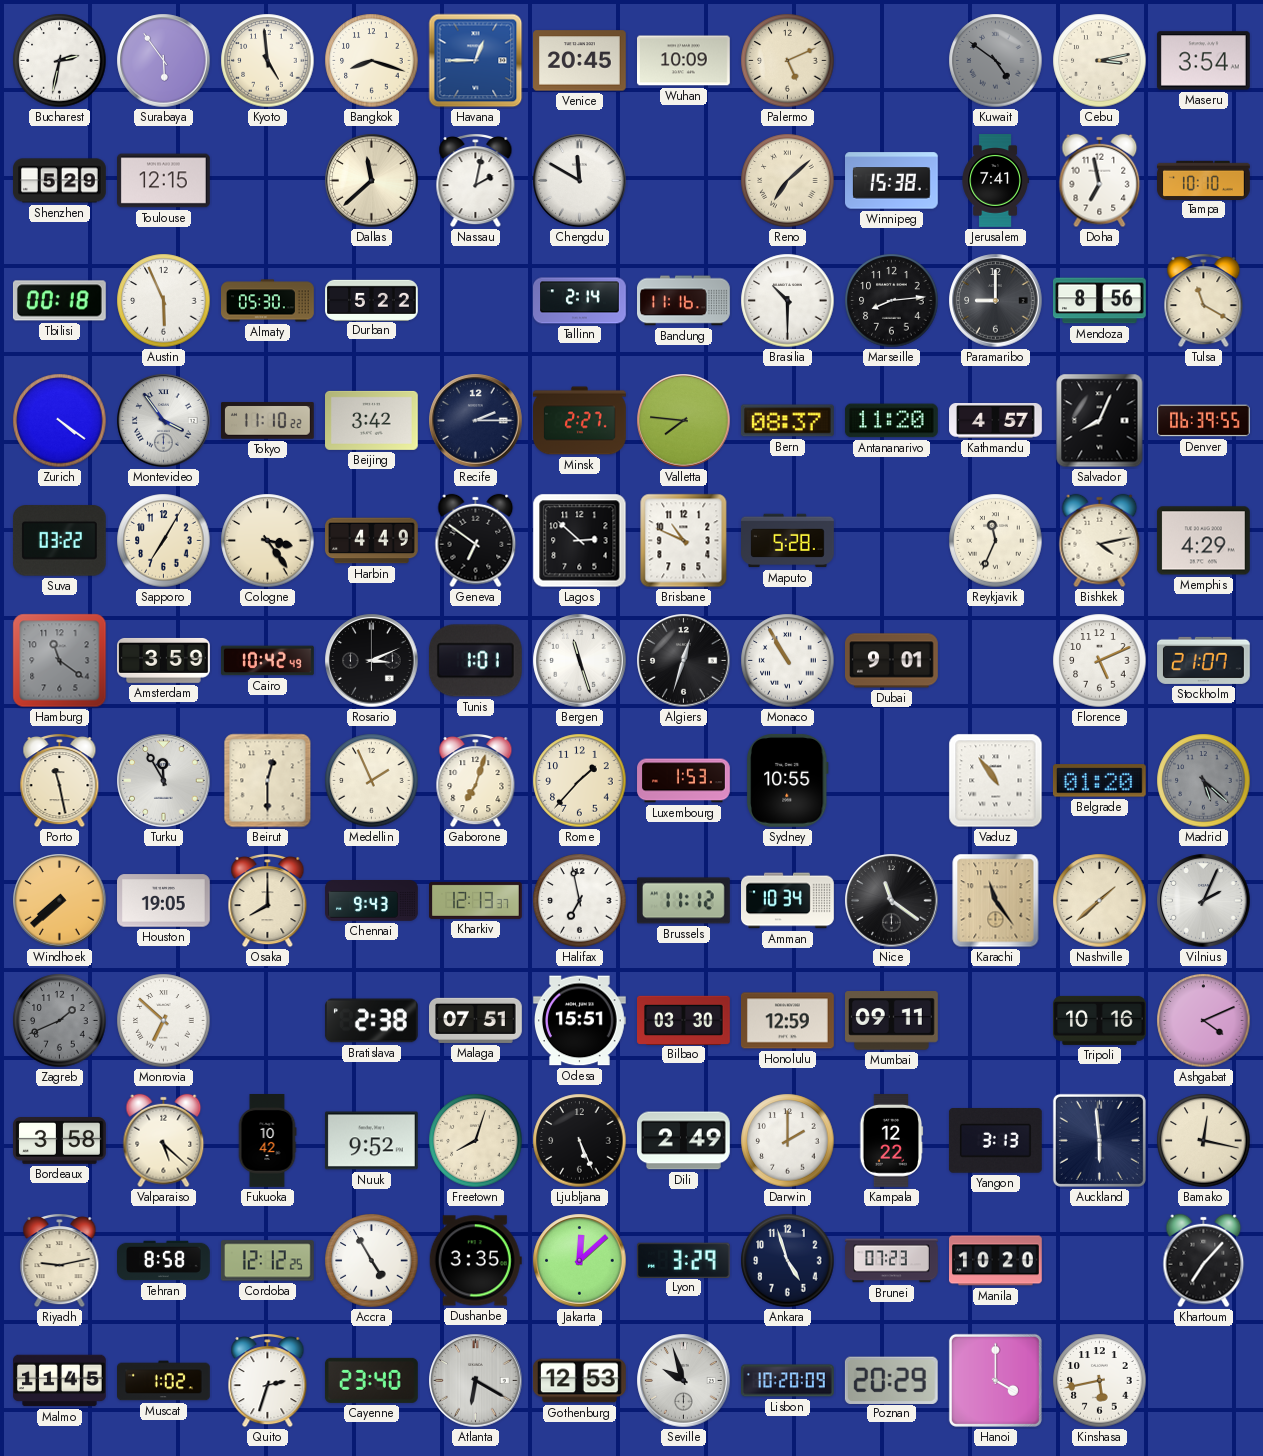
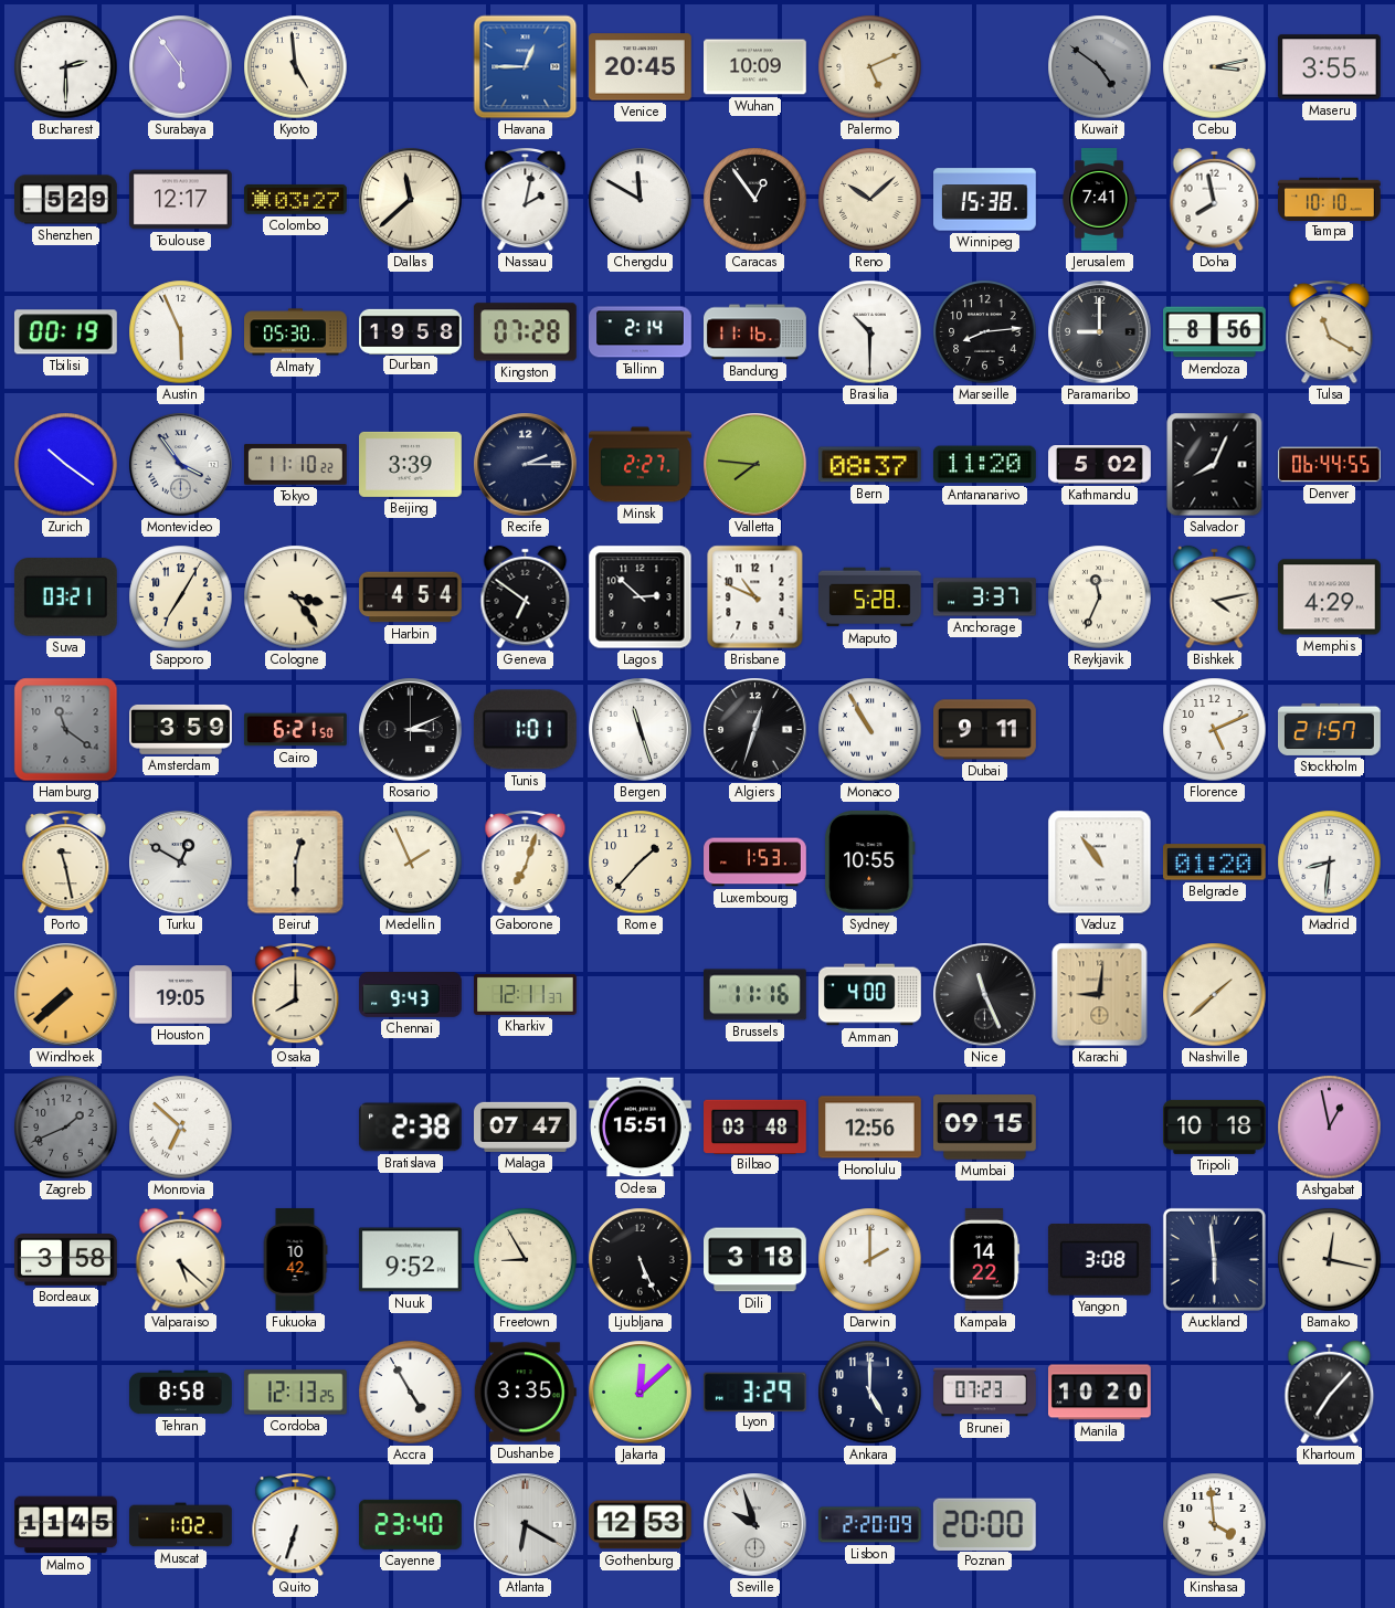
Bucharest: 2:32 -> 2:30 (66, 67)
Bangkok: 8:18 -> none (372, 61)
Maseru: 3:54 -> 3:55 (1330, 67)
Toulouse: 12:15 -> 12:17 (181, 200)
Colombo: none -> 03:27 (296, 200)
Caracas: none -> 12:54 (755, 200)
Reno: 7:08 -> 10:08 (870, 200)
Doha: 6:58 -> 7:58 (1215, 200)
Tbilisi: 00:18 -> 00:19 (65, 332)
Durban: 5:22 -> 19:58 (411, 331)
Kingston: none -> 07:28 (525, 332)
Zurich: 4:21 -> 10:21 (66, 465)
Beijing: 3:42 -> 3:39 (411, 464)
Kathmandu: 4:57 -> 5:02 (1100, 465)
Denver: 06:39 -> 06:44 (1330, 465)
Suva: 03:22 -> 03:21 (65, 597)
Harbin: 4:49 -> 4:54 (411, 597)
Anchorage: none -> 3:37 (985, 597)
Cairo: 10:42 -> 6:21 (296, 730)
Dubai: 9:01 -> 9:11 (985, 730)
Stockholm: 21:07 -> 21:57 (1330, 729)
Turku: 11:55 -> 12:50 (181, 863)
Madrid: 5:22 -> 8:31 (1330, 863)
Madrid dial: grey -> white (1330, 863)
Kharkiv: 12:13 -> 12:11 (526, 994)
Halifax: 6:58 -> none (580, 901)
Brussels: 11:12 -> 11:16 (755, 995)
Amman: 10:34 -> 4:00 (870, 995)
Nice: 11:21 -> 11:26 (985, 995)
Karachi: 11:24 -> 9:01 (1100, 995)
Vilnius: 2:04 -> none (1204, 901)
Malaga: 07:51 -> 07:47 (526, 1126)
Bilbao: 03:30 -> 03:48 (755, 1126)
Honolulu: 12:59 -> 12:56 (870, 1128)
Mumbai: 09:11 -> 09:15 (985, 1128)
Tripoli: 10:16 -> 10:18 (1215, 1126)
Ashgabat: 4:11 -> 12:58 (1330, 1128)
Freetown: 8:03 -> 8:55 (526, 1260)
Dili: 2:49 -> 3:18 (755, 1260)
Kampala: 12:22 -> 14:22 (984, 1260)
Yangon: 3:13 -> 3:08 (1099, 1260)
Riyadh: 9:13 -> none (60, 1261)
Cordoba: 12:12 -> 12:13 (295, 1393)
Ankara: 4:57 -> 5:00 (870, 1393)
Quito: 2:33 -> 6:33 (296, 1525)
Lisbon: 10:20 -> 2:20 (870, 1525)
Poznan: 20:29 -> 20:00 (984, 1524)
Hanoi: 4:00 -> none (995, 1380)
Kinshasa: 5:43 -> 3:59 (1215, 1525)
